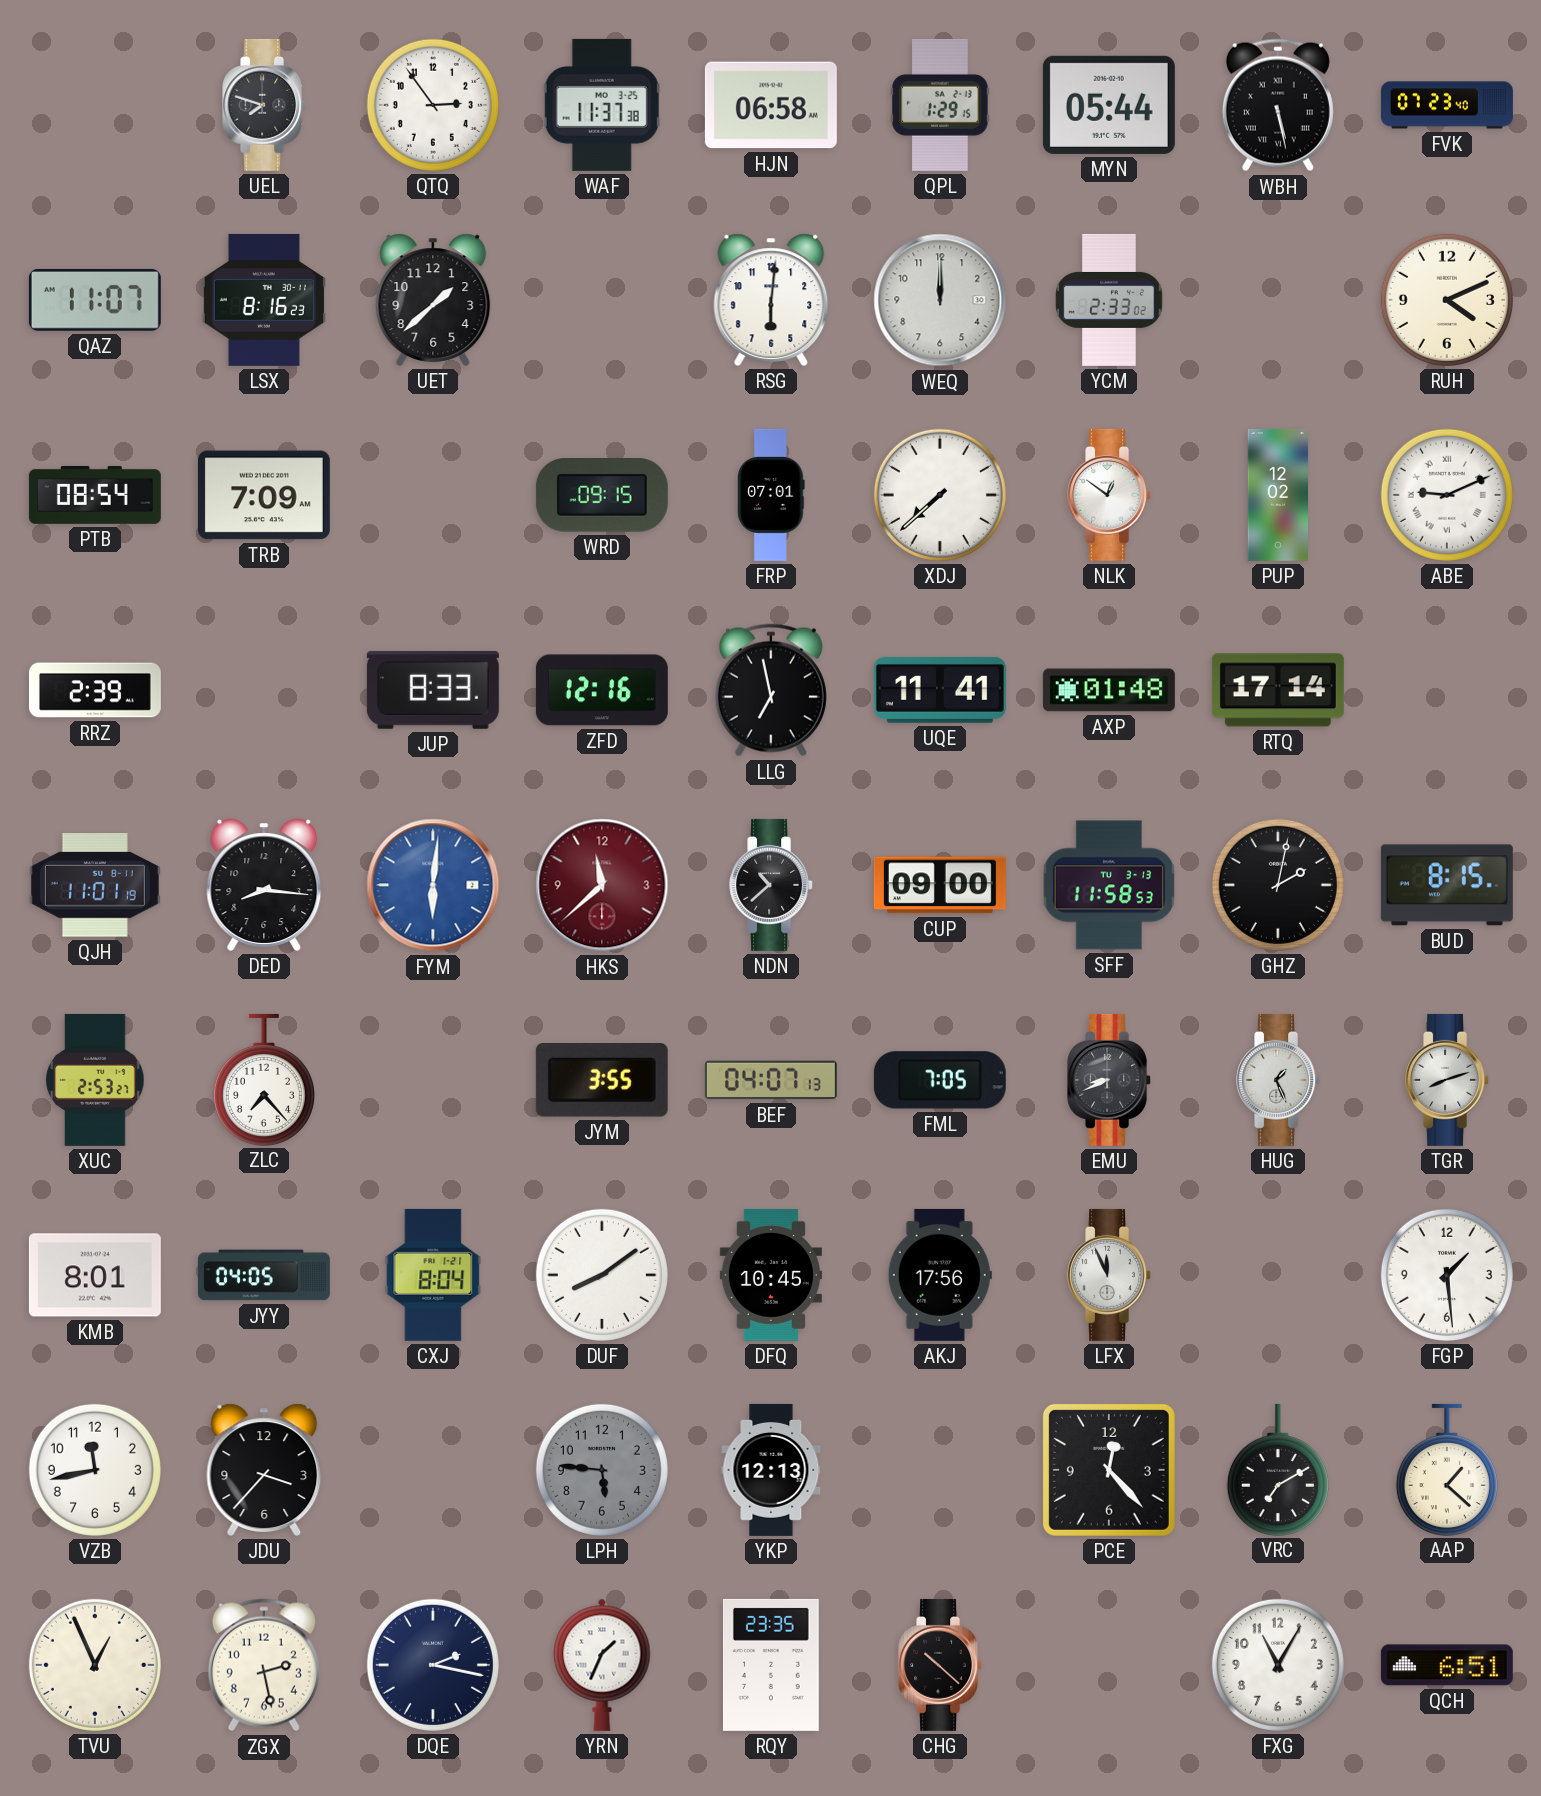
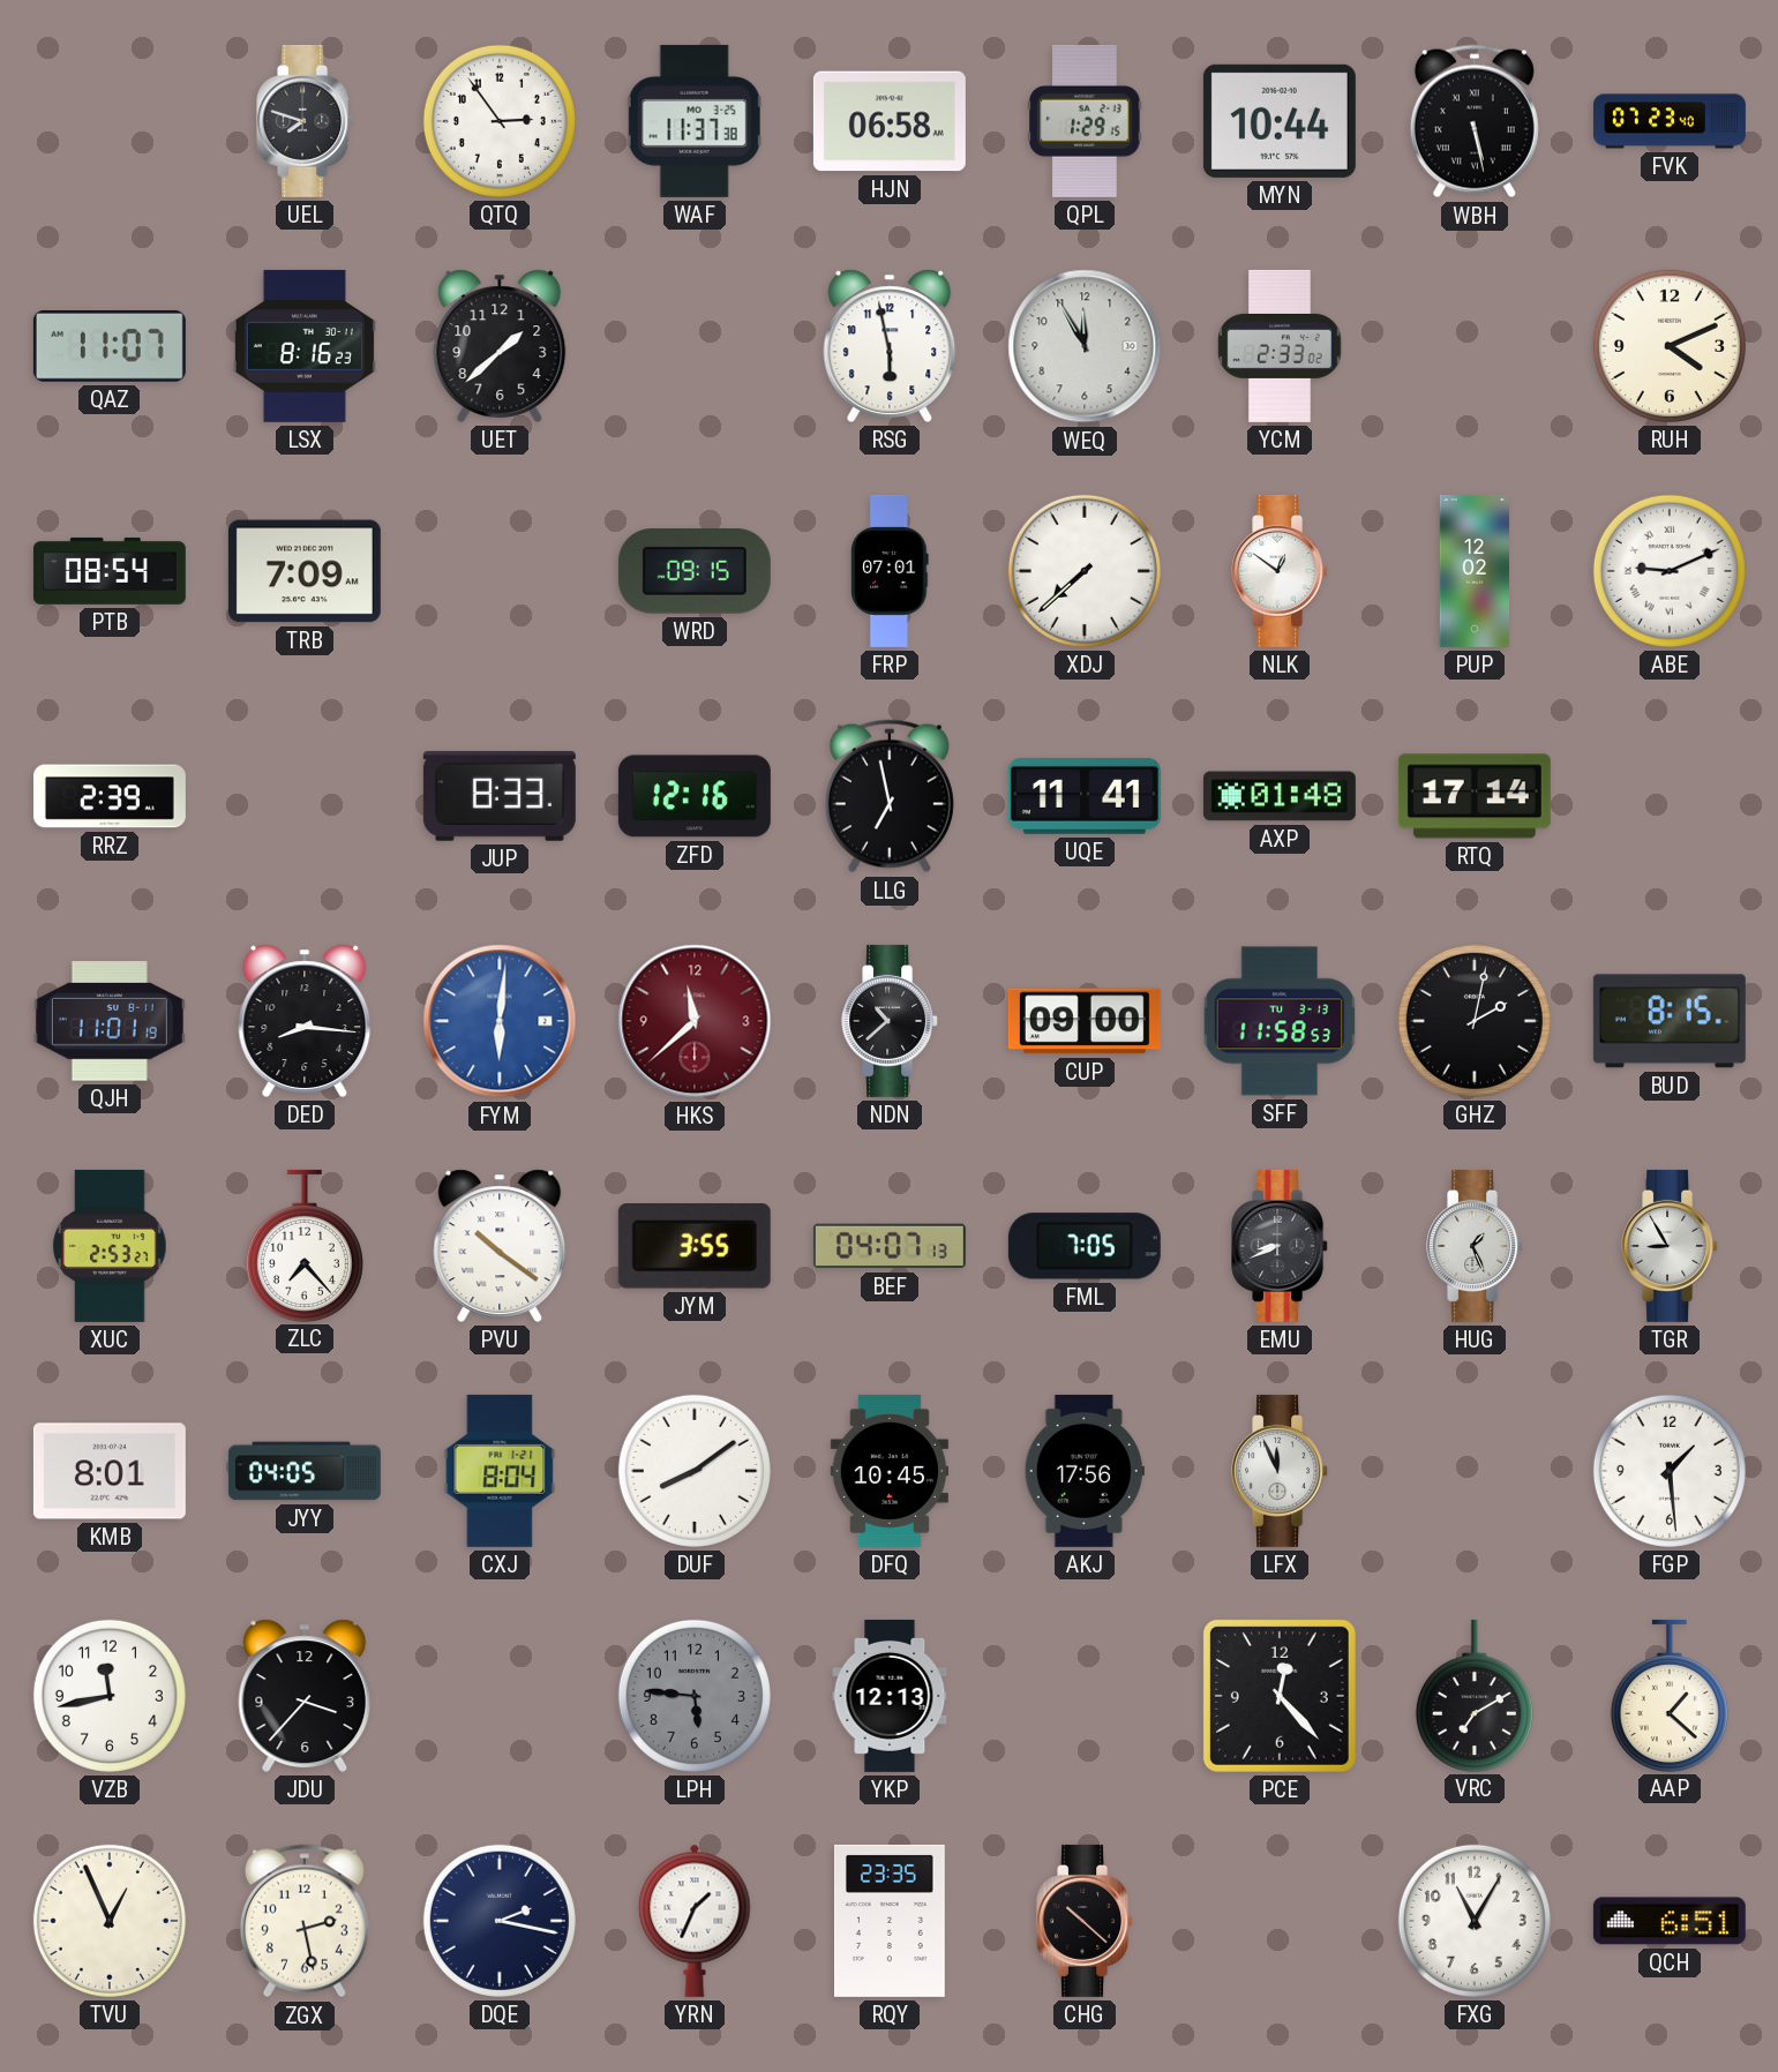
MYN: 05:44 -> 10:44 (1280, 121)
RSG: 6:01 -> 5:58 (890, 346)
WEQ: 12:00 -> 11:55 (1085, 346)
PVU: none -> 10:21 (500, 1246)
TGR: 8:12 -> 8:55 (1671, 1246)
